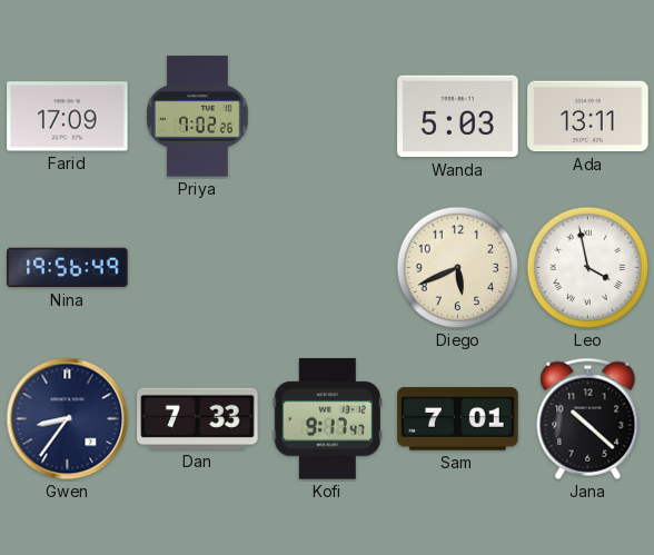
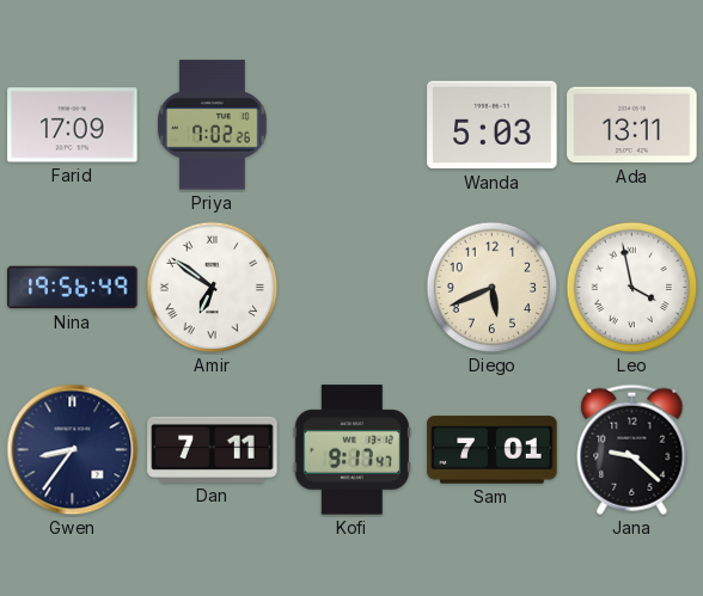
Amir: none -> 6:51 (213, 288)
Dan: 7:33 -> 7:11 (213, 449)
Jana: 10:22 -> 9:22 (632, 449)
